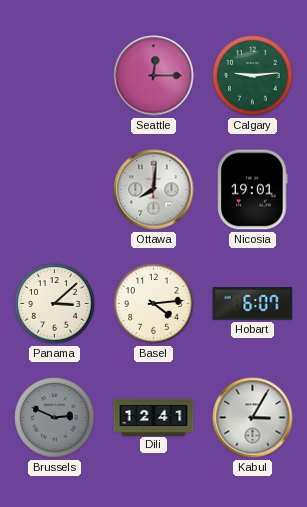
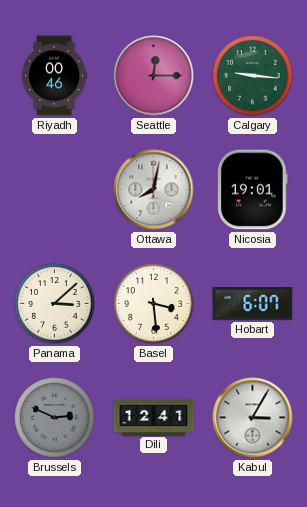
Riyadh: none -> 00:46 (55, 76)
Calgary: 9:14 -> 9:16 (253, 76)
Ottawa: 8:01 -> 8:02 (154, 190)
Basel: 4:14 -> 3:29 (154, 304)
